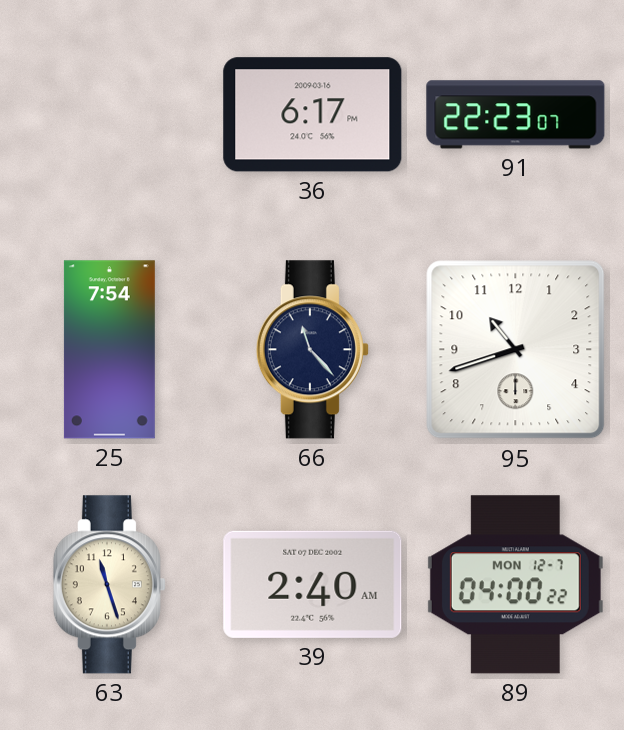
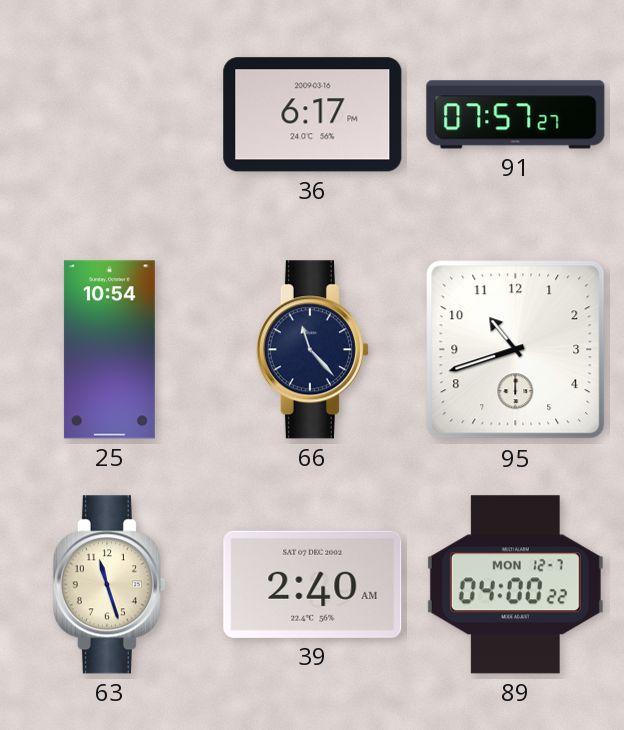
91: 22:23 -> 07:57 (516, 115)
25: 7:54 -> 10:54 (109, 350)
